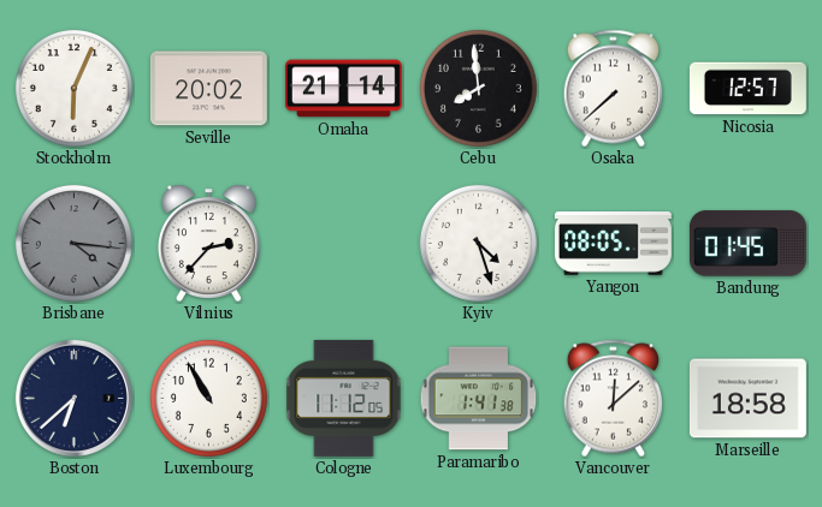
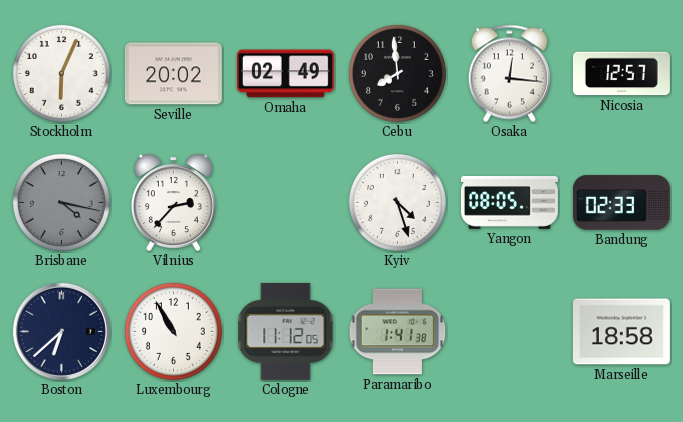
Omaha: 21:14 -> 02:49 (285, 74)
Osaka: 7:38 -> 12:16 (510, 74)
Brisbane: 4:16 -> 4:17 (61, 202)
Bandung: 01:45 -> 02:33 (621, 203)
Vancouver: 12:08 -> none (614, 399)
